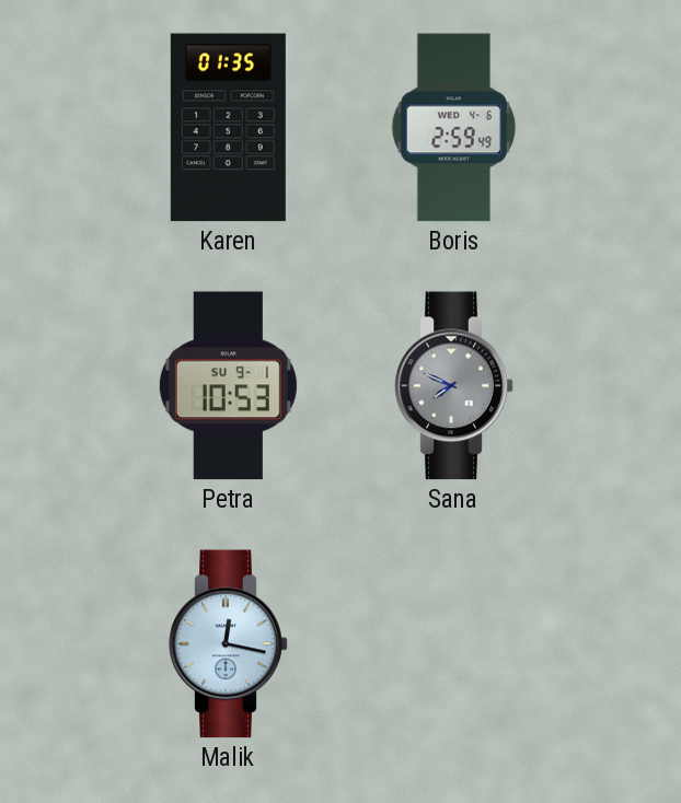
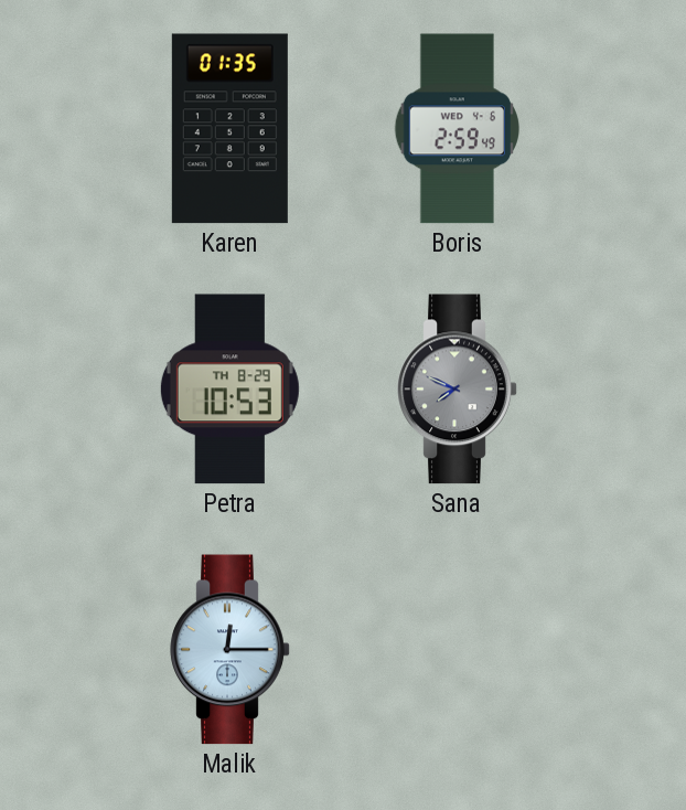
Petra date: SU 9-1 -> TH 8-29 (229, 390)
Malik: 12:17 -> 12:15 (231, 650)
